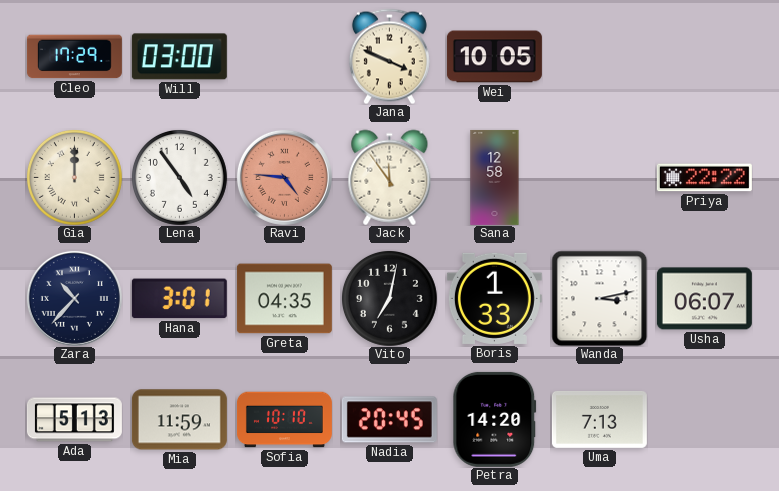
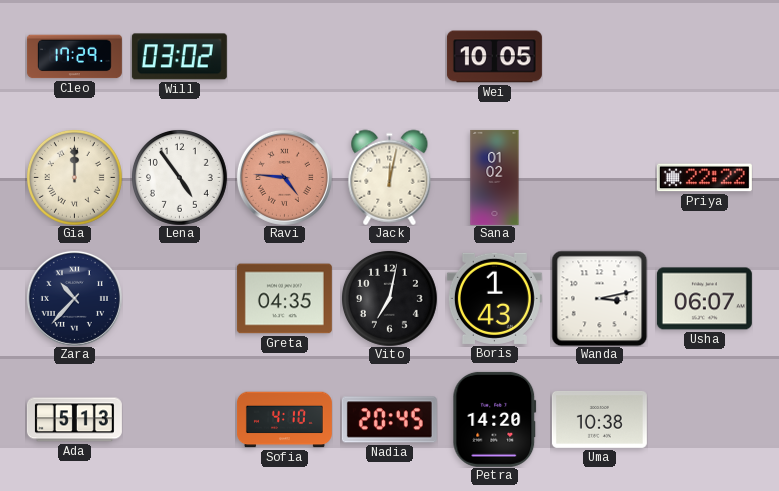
Will: 03:00 -> 03:02 (179, 57)
Jana: 3:49 -> none (389, 56)
Jack: 11:54 -> 12:02 (390, 177)
Sana: 12:58 -> 01:02 (495, 177)
Hana: 3:01 -> none (179, 299)
Boris: 1:33 -> 1:43 (494, 298)
Mia: 11:59 -> none (179, 420)
Sofia: 10:10 -> 4:10 (284, 420)
Uma: 7:13 -> 10:38 (599, 419)
